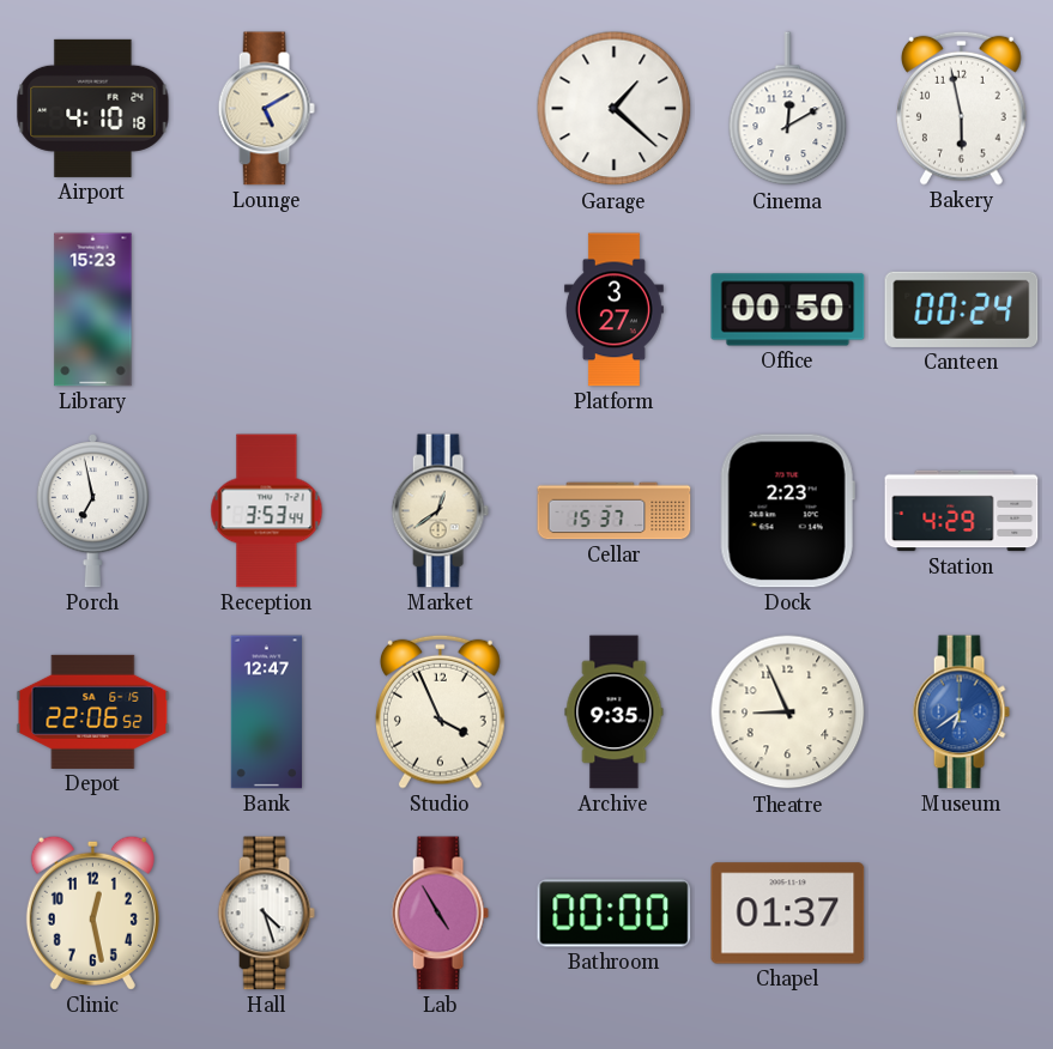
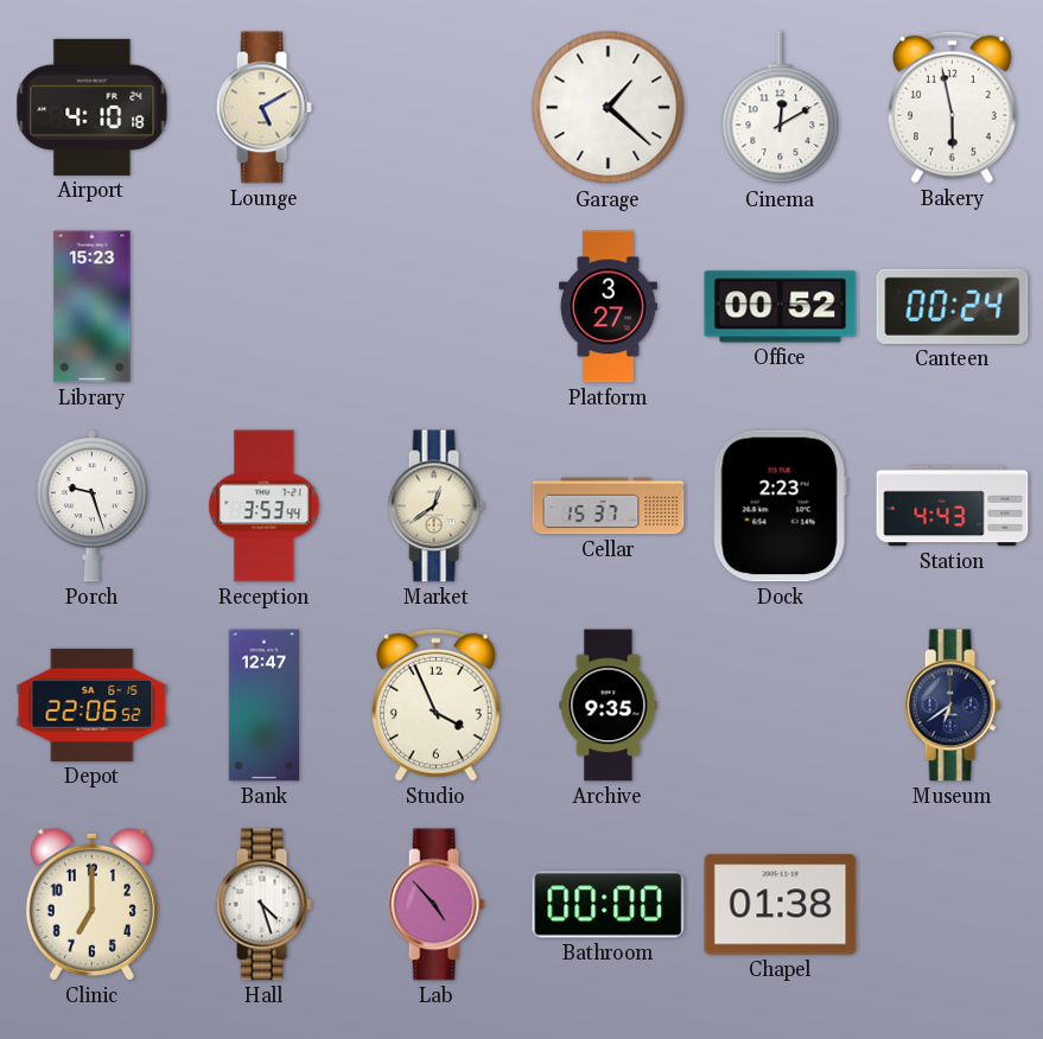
Office: 00:50 -> 00:52 (781, 307)
Porch: 6:58 -> 9:27 (91, 506)
Station: 4:29 -> 4:43 (953, 506)
Theatre: 8:56 -> none (788, 713)
Museum dial: blue -> navy (952, 706)
Clinic: 12:28 -> 7:00 (91, 904)
Lab: 4:55 -> 4:53 (435, 905)
Chapel: 01:37 -> 01:38 (781, 905)
